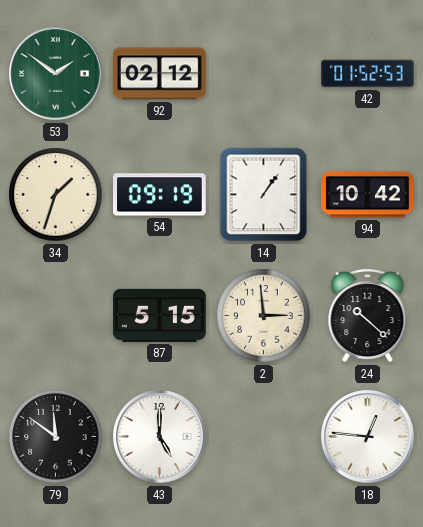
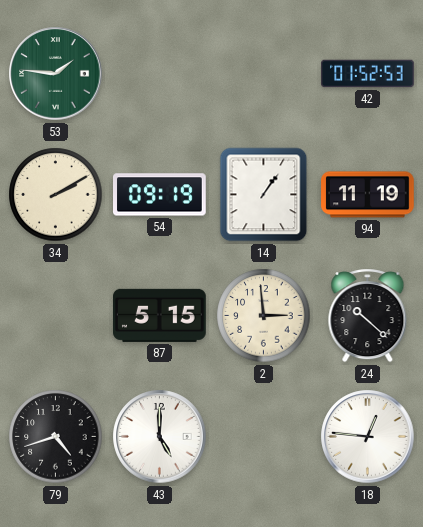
53: 1:51 -> 1:46 (56, 74)
92: 02:12 -> none (160, 74)
34: 1:33 -> 2:10 (56, 195)
94: 10:42 -> 11:19 (368, 195)
79: 11:51 -> 4:42 (56, 437)
